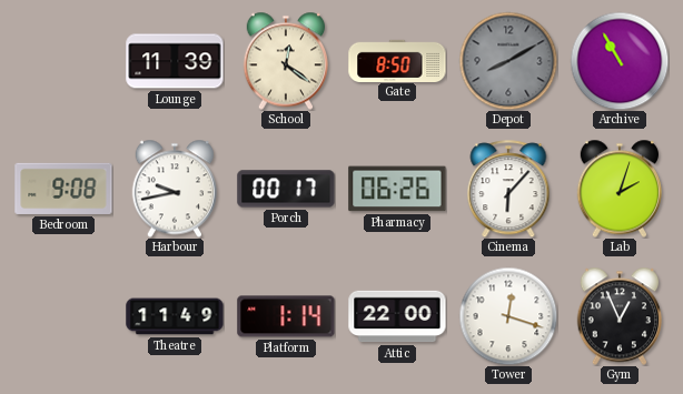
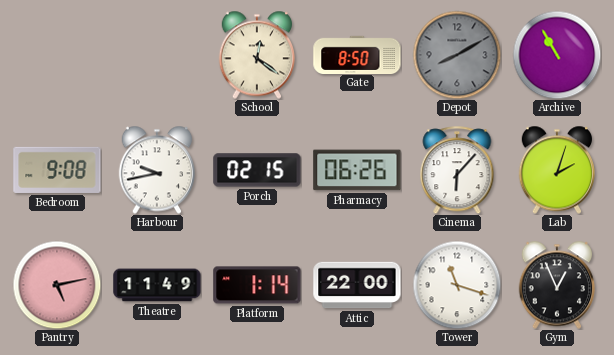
Lounge: 11:39 -> none (175, 61)
Porch: 00:17 -> 02:15 (257, 170)
Pantry: none -> 5:13 (57, 285)
Tower: 12:18 -> 11:18 (457, 285)
